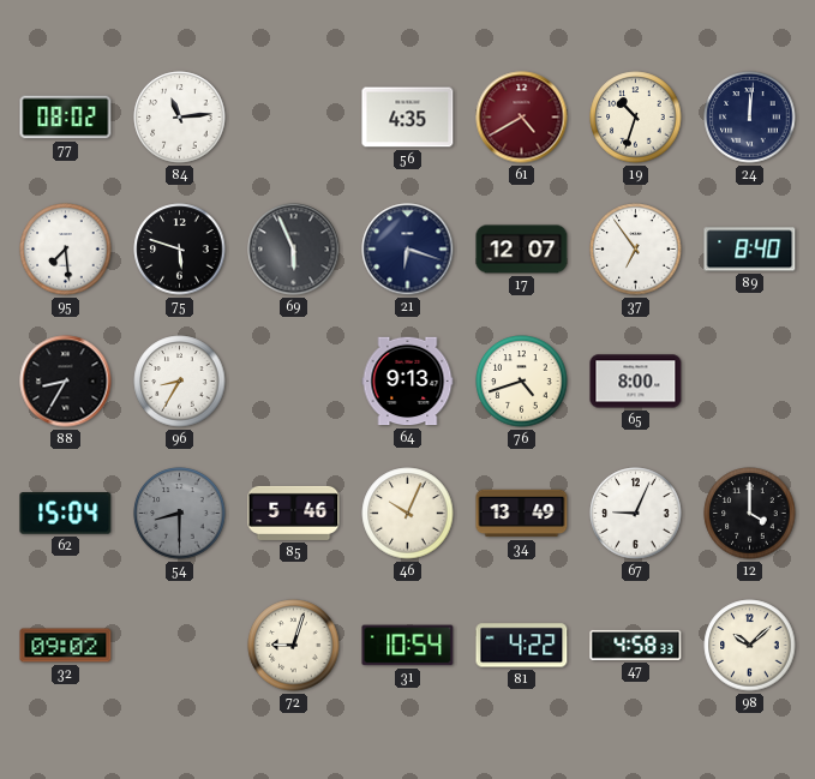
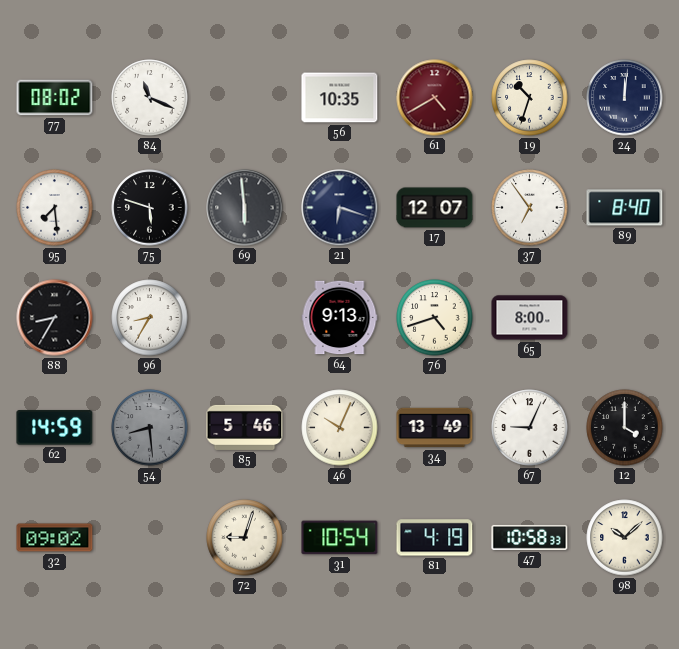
84: 11:14 -> 11:19 (150, 98)
56: 4:35 -> 10:35 (340, 98)
69: 5:56 -> 5:59 (245, 208)
62: 15:04 -> 14:59 (55, 428)
54: 8:30 -> 8:29 (150, 428)
81: 4:22 -> 4:19 (435, 538)
47: 4:58 -> 10:58 (530, 537)
